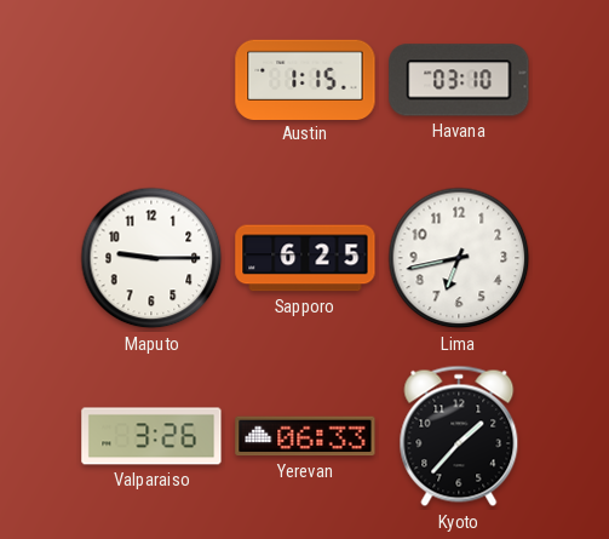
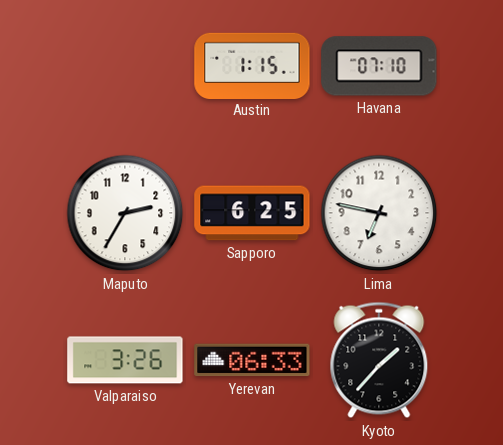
Havana: 03:10 -> 07:10 (379, 66)
Maputo: 9:15 -> 2:35 (125, 213)
Lima: 6:43 -> 6:47 (379, 213)
